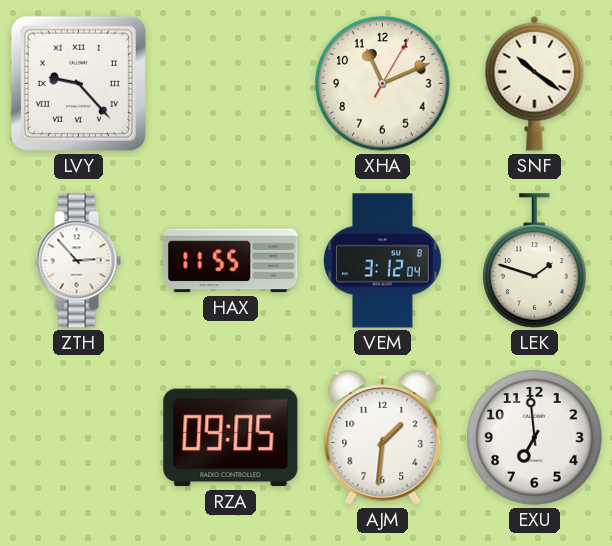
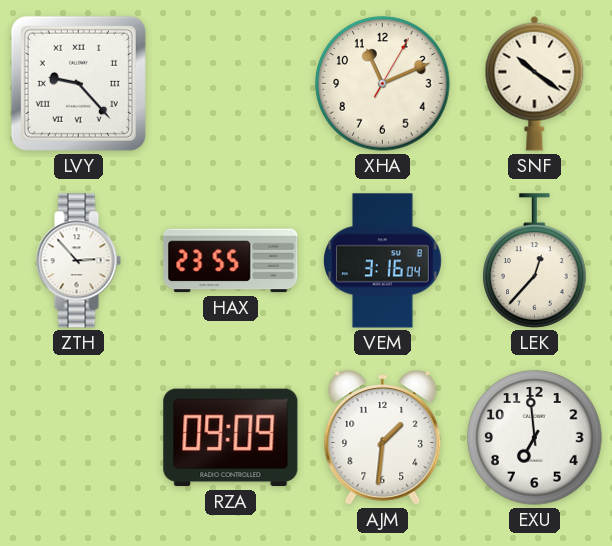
HAX: 11:55 -> 23:55 (231, 261)
VEM: 3:12 -> 3:16 (383, 261)
LEK: 1:48 -> 12:37 (535, 261)
RZA: 09:05 -> 09:09 (231, 438)
